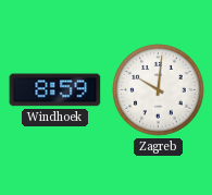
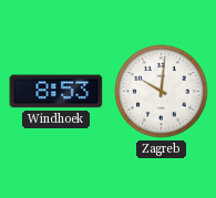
Windhoek: 8:59 -> 8:53 (56, 92)
